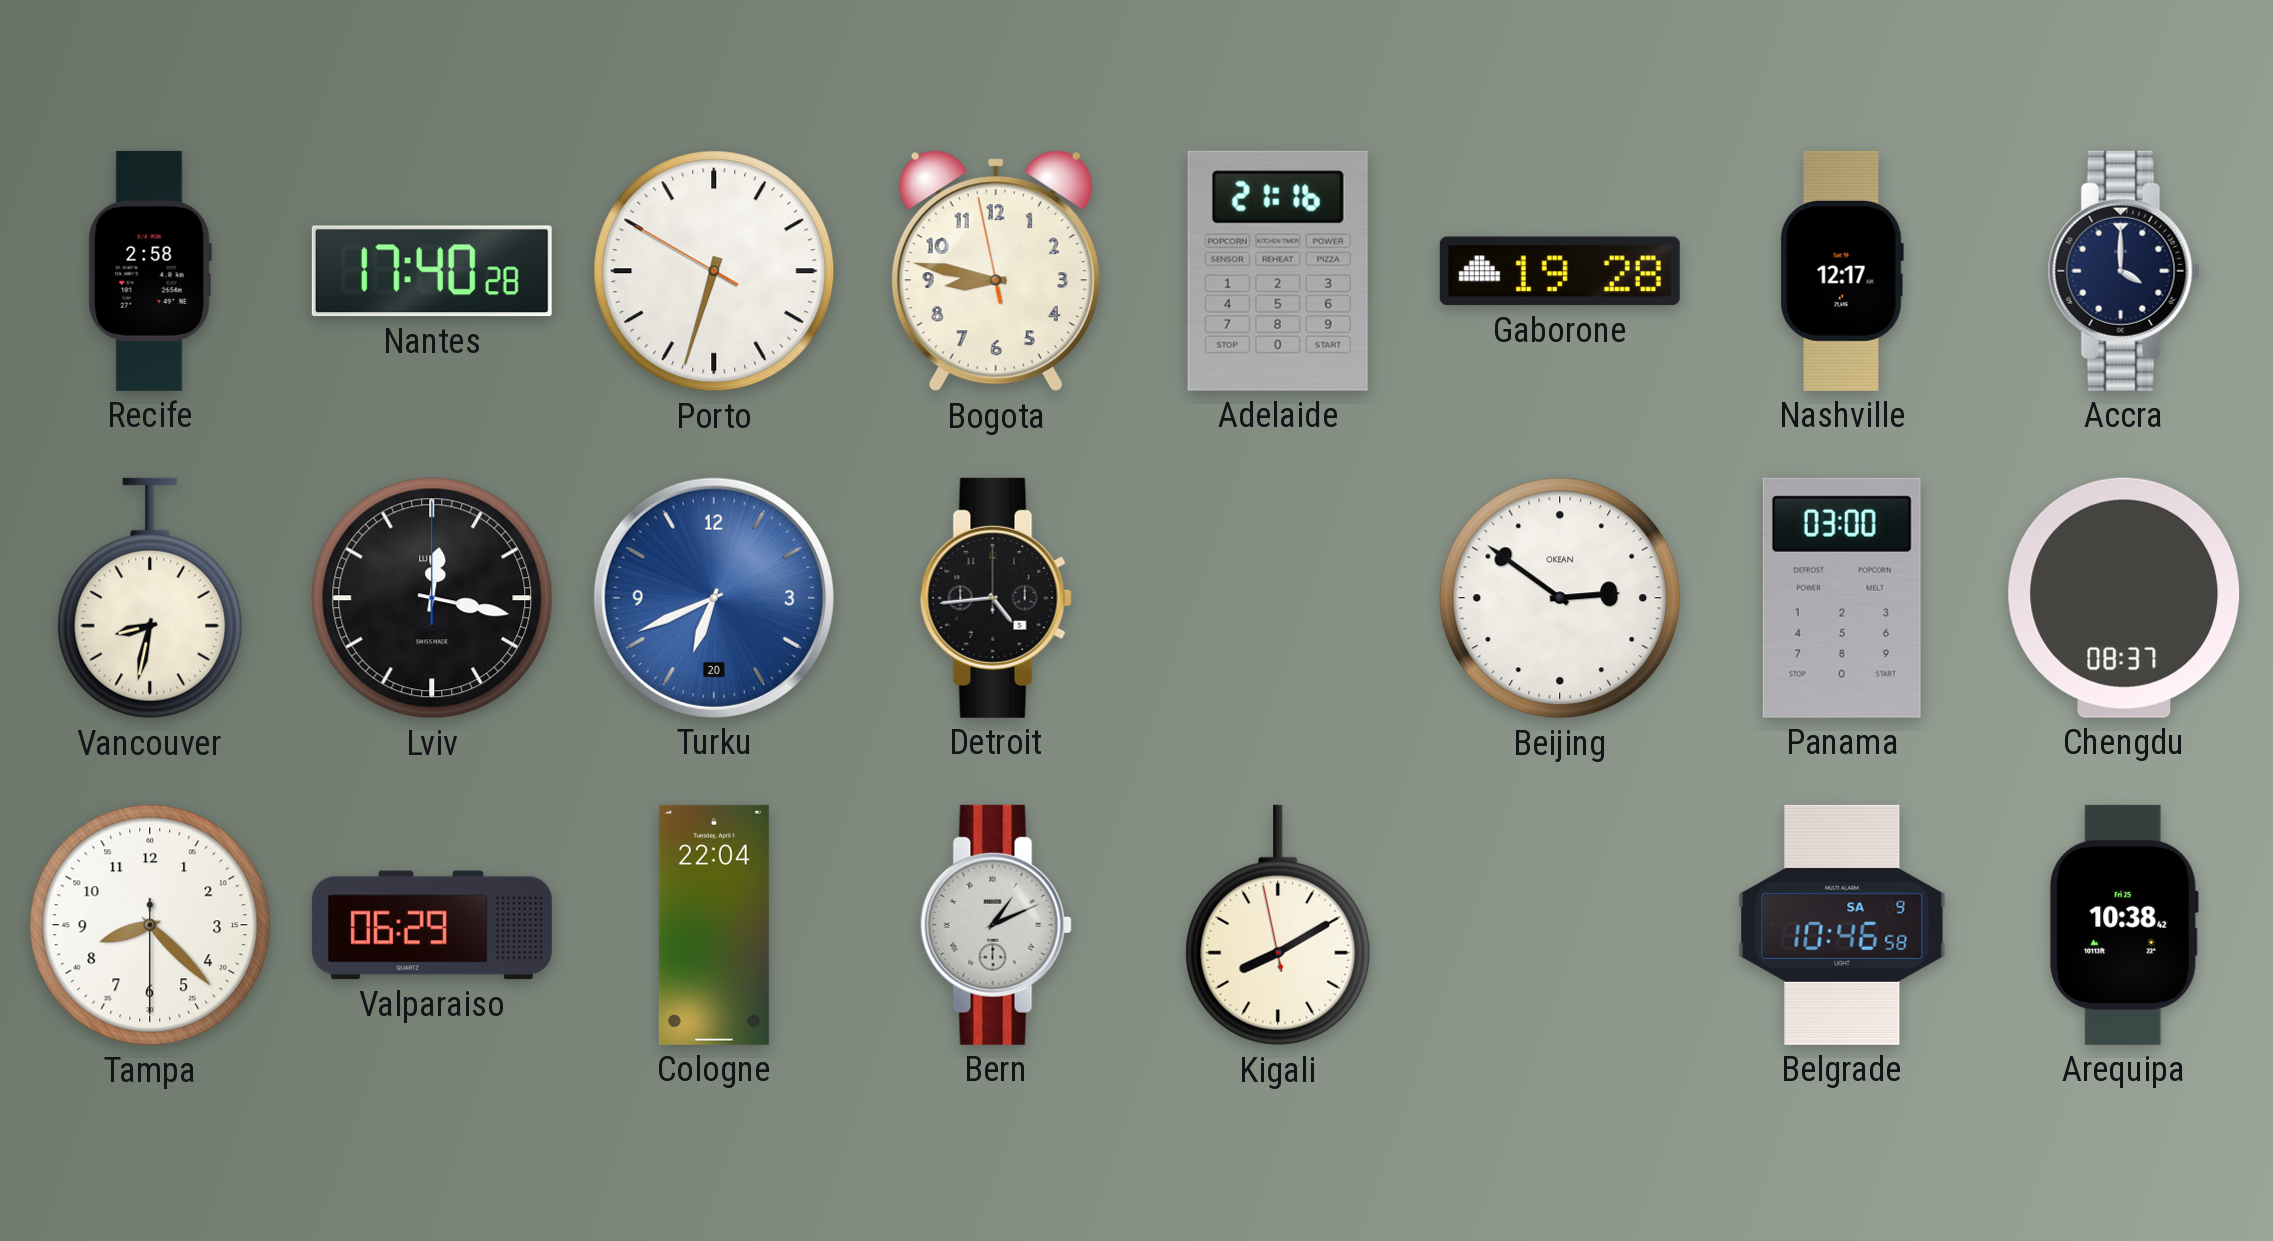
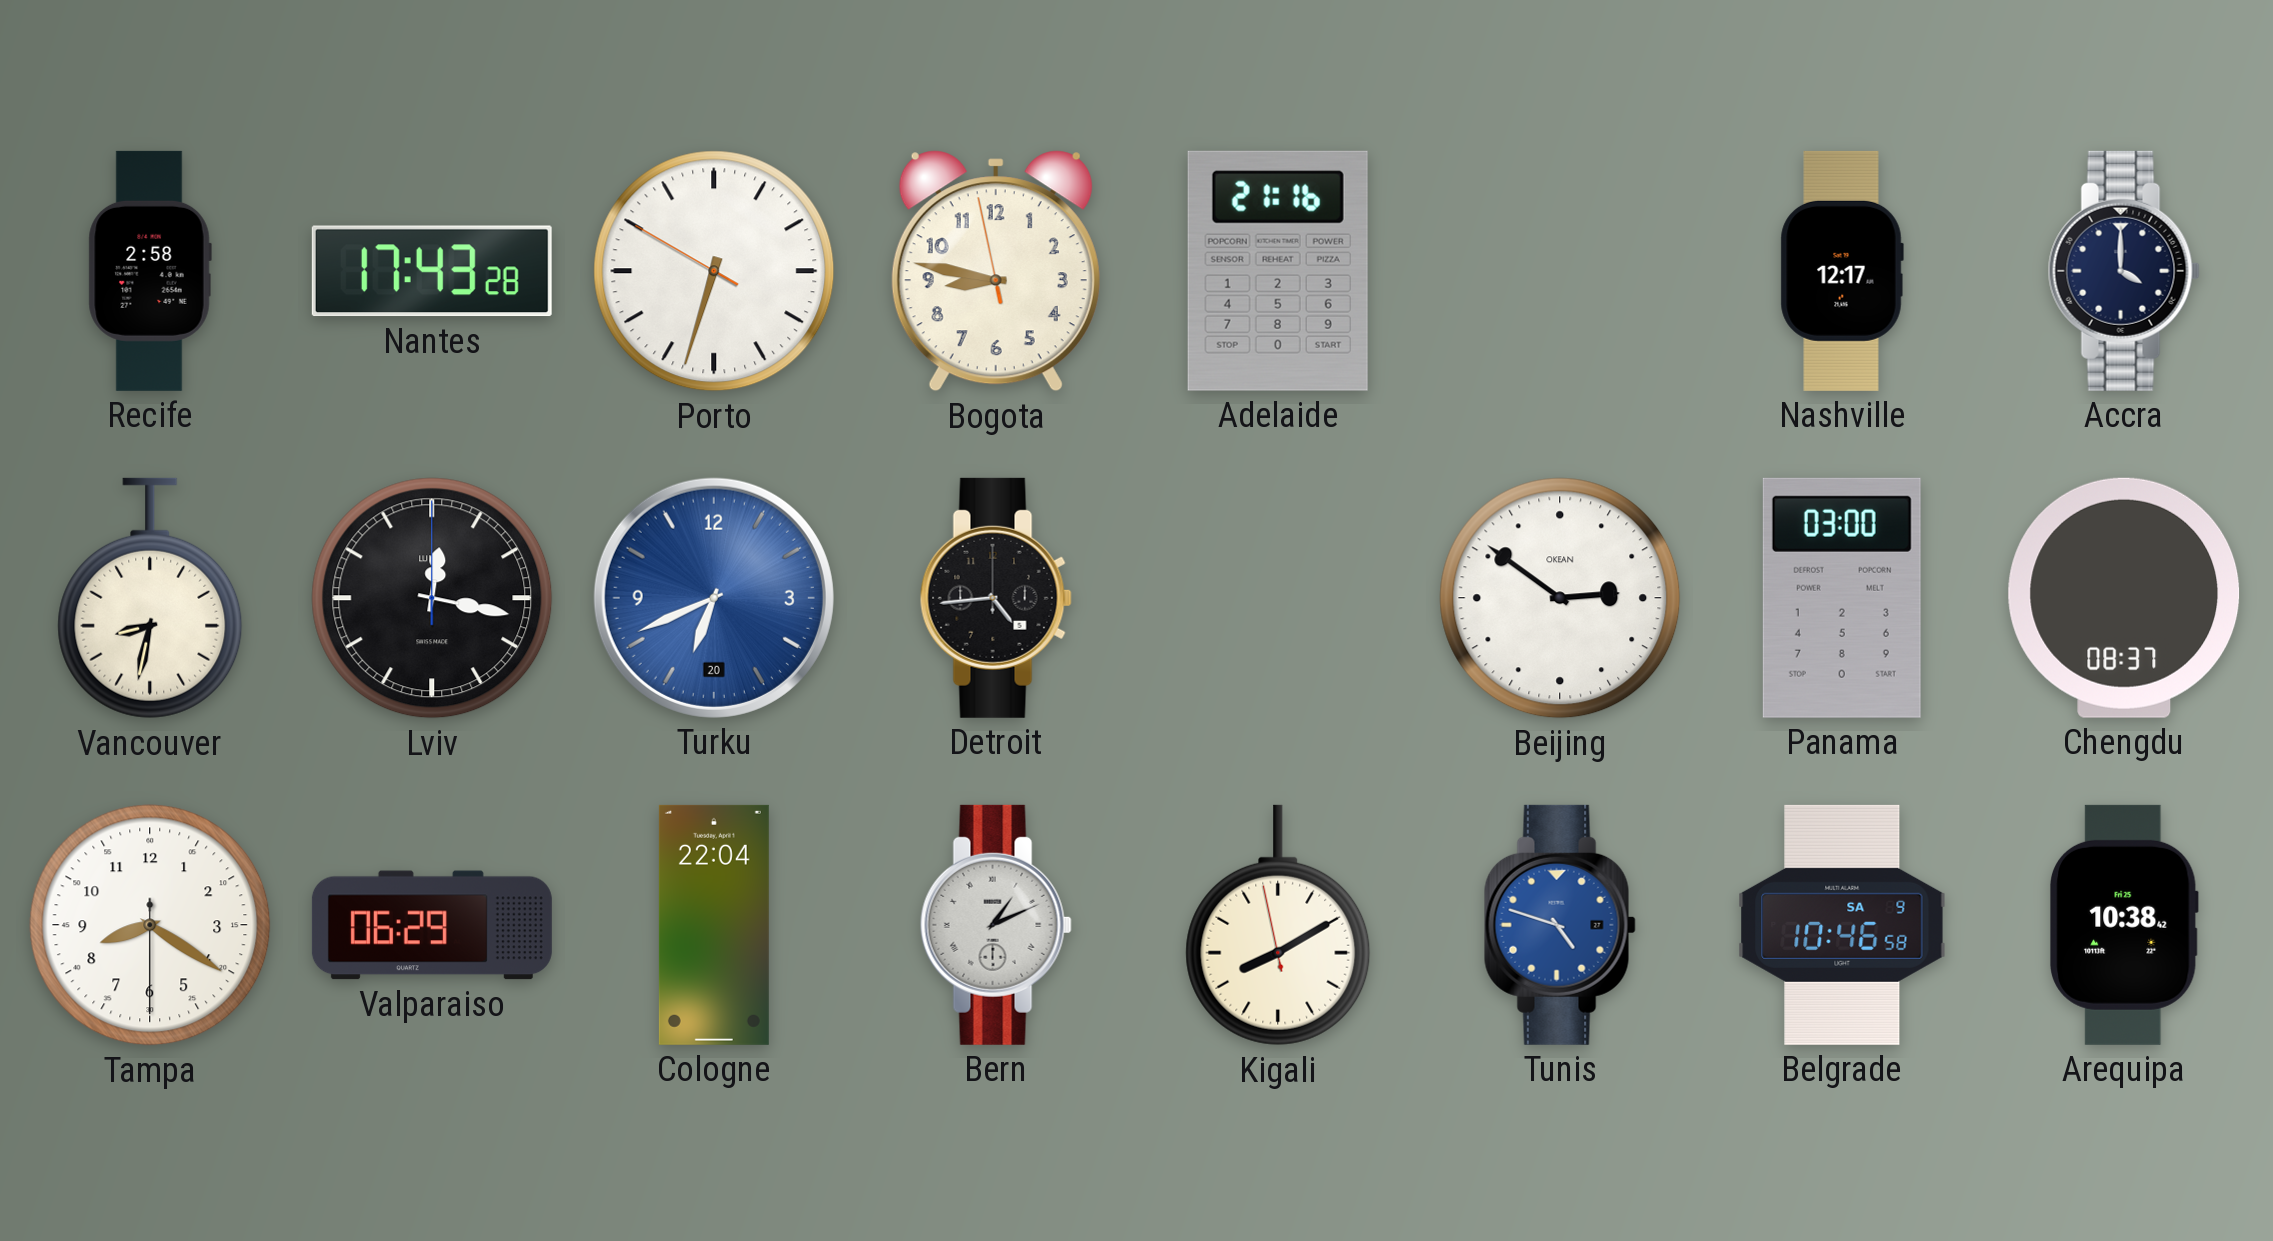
Nantes: 17:40 -> 17:43 (432, 271)
Gaborone: 19:28 -> none (1560, 271)
Tampa: 8:22 -> 8:20 (150, 925)
Tunis: none -> 4:48 (1560, 925)
